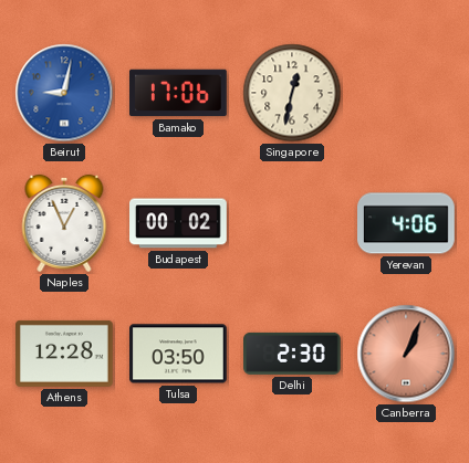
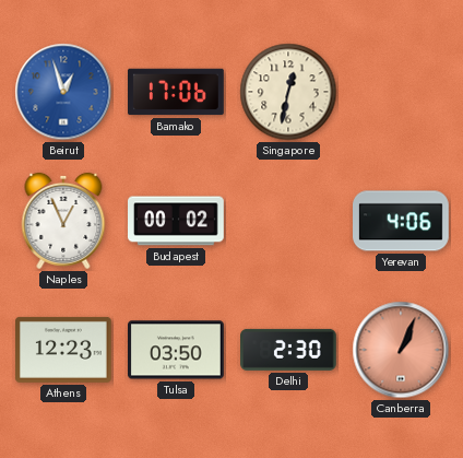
Beirut: 9:02 -> 12:57 (63, 92)
Athens: 12:28 -> 12:23 (64, 350)
